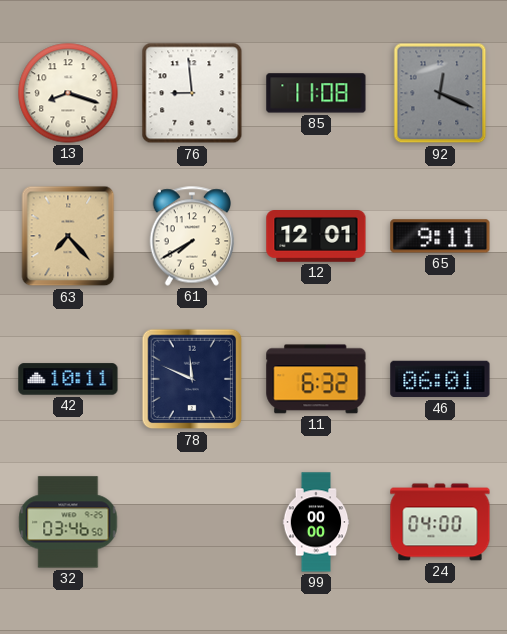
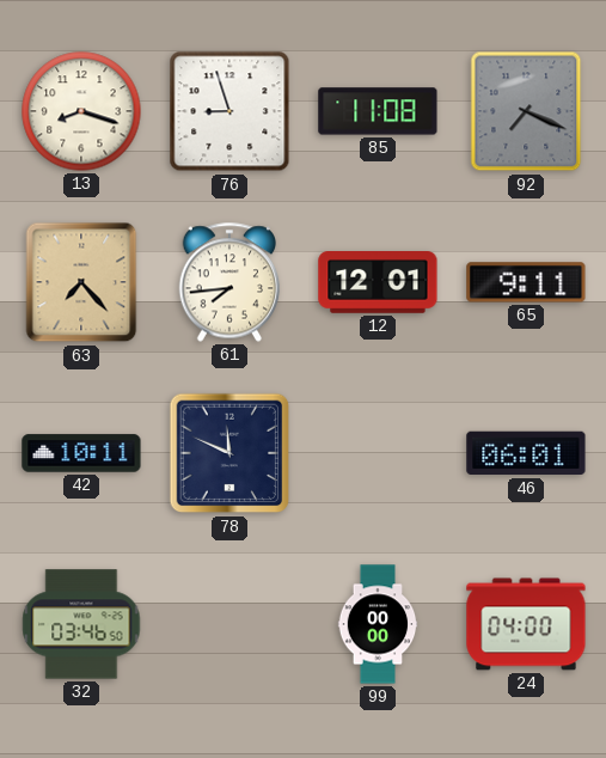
76: 8:59 -> 8:57 (229, 111)
92: 12:19 -> 7:19 (526, 111)
61: 7:40 -> 7:44 (229, 282)
11: 6:32 -> none (316, 379)
